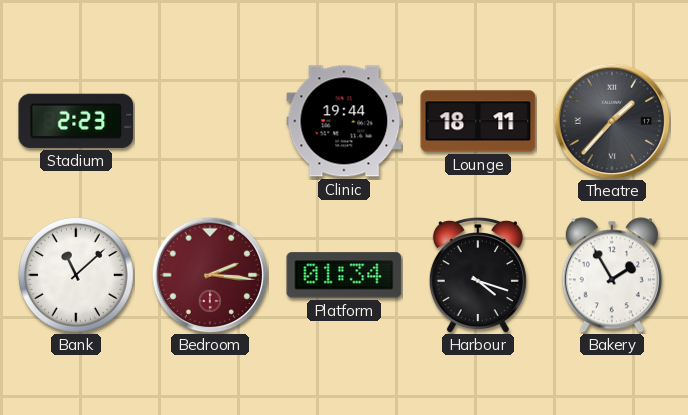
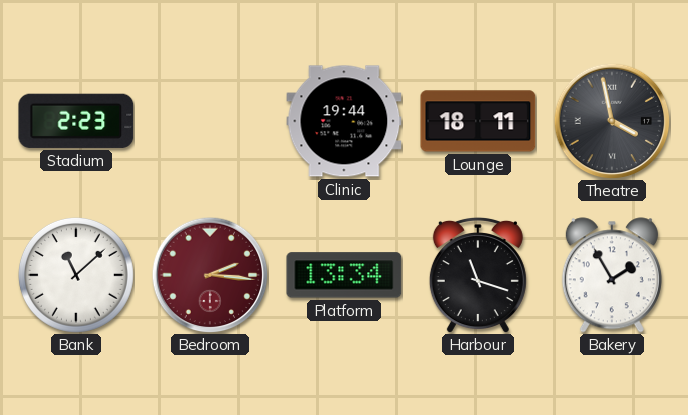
Theatre: 1:37 -> 3:58 (612, 121)
Platform: 01:34 -> 13:34 (344, 275)
Harbour: 4:18 -> 11:18 (478, 275)
